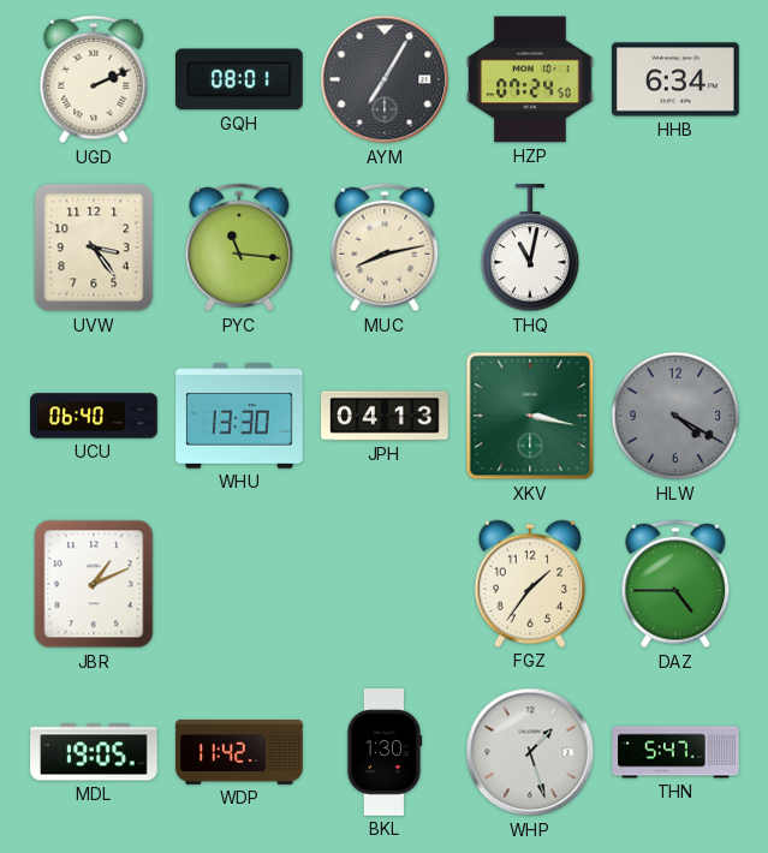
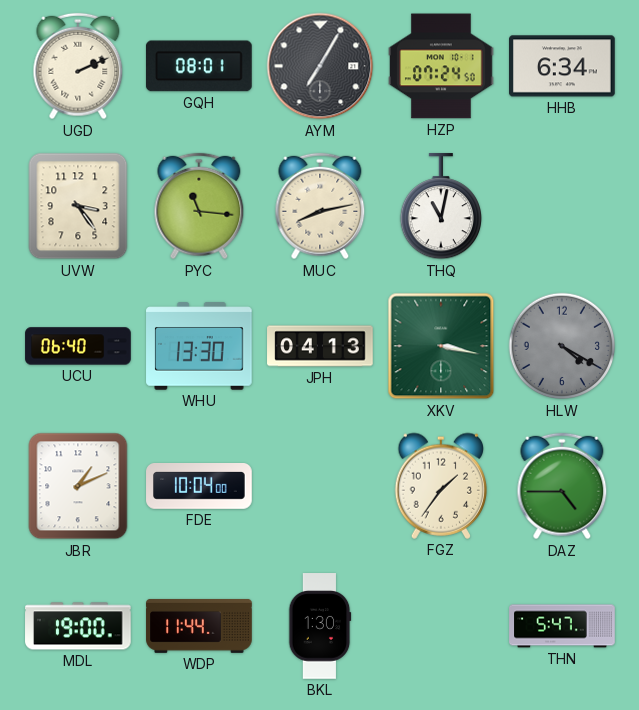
FDE: none -> 10:04 (199, 487)
MDL: 19:05 -> 19:00 (78, 626)
WDP: 11:42 -> 11:44 (199, 626)
WHP: 1:27 -> none (530, 752)
